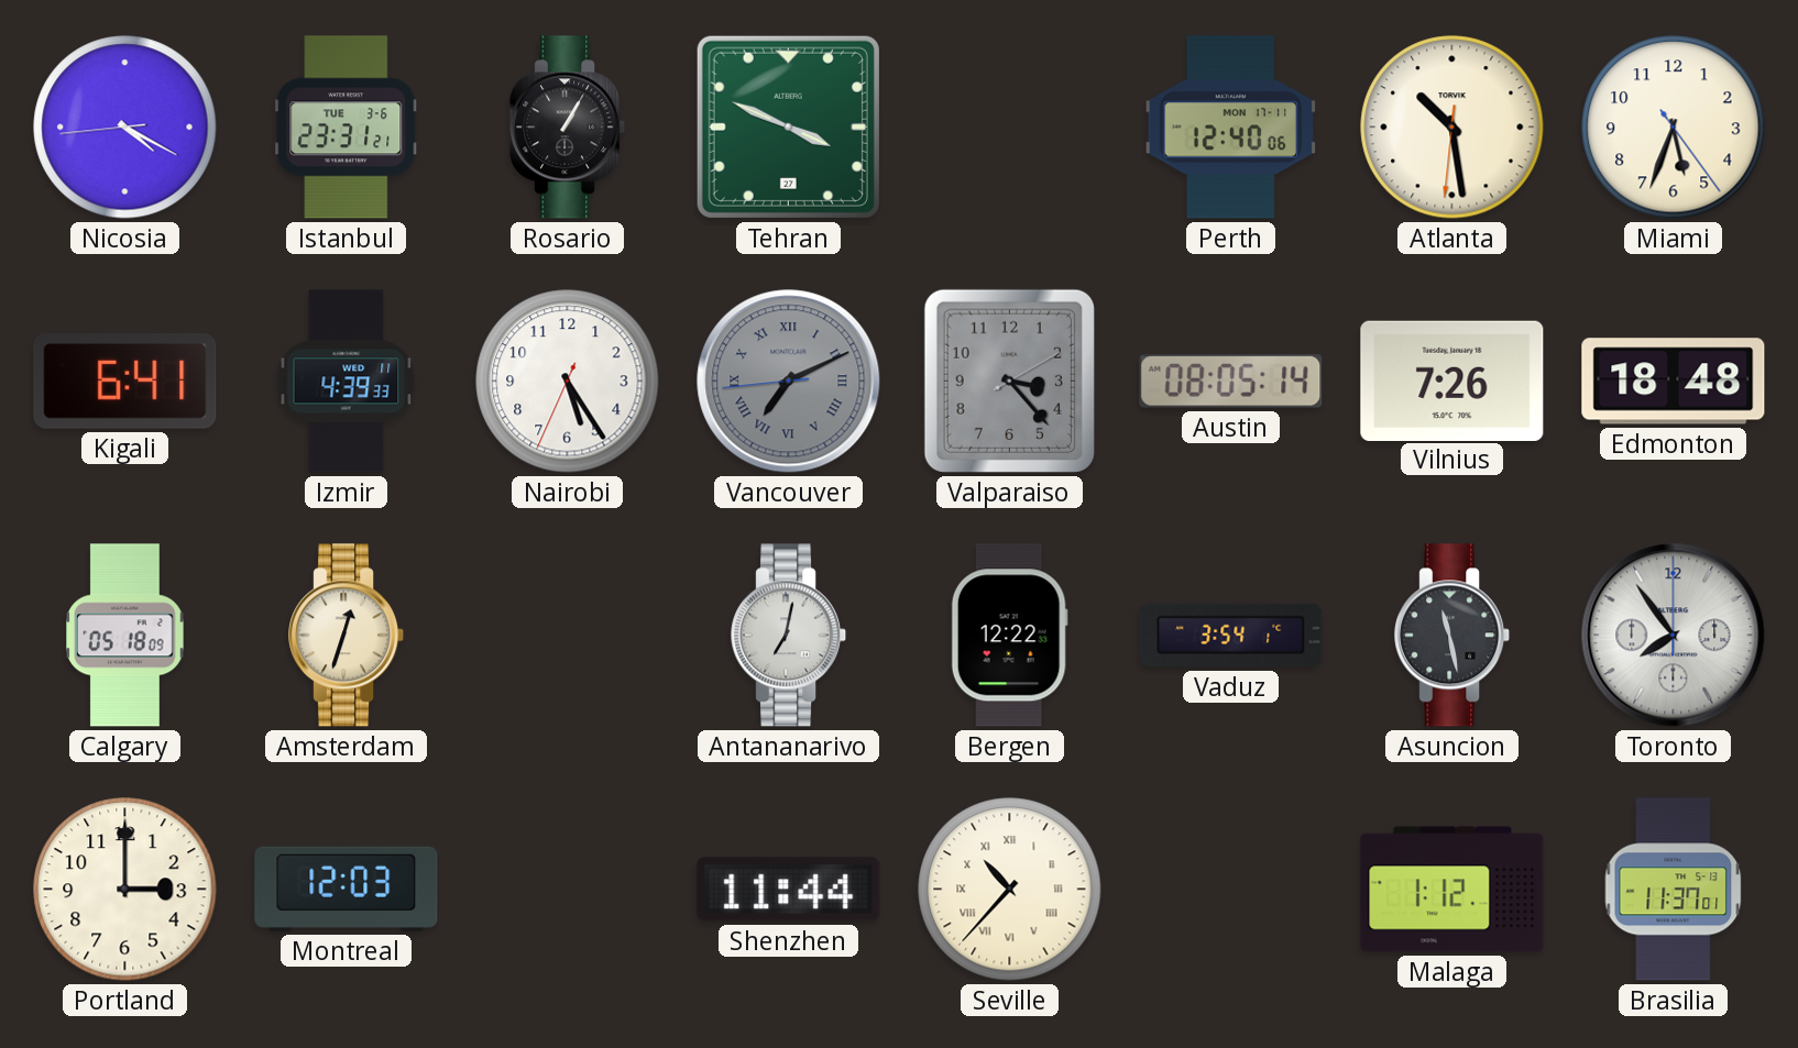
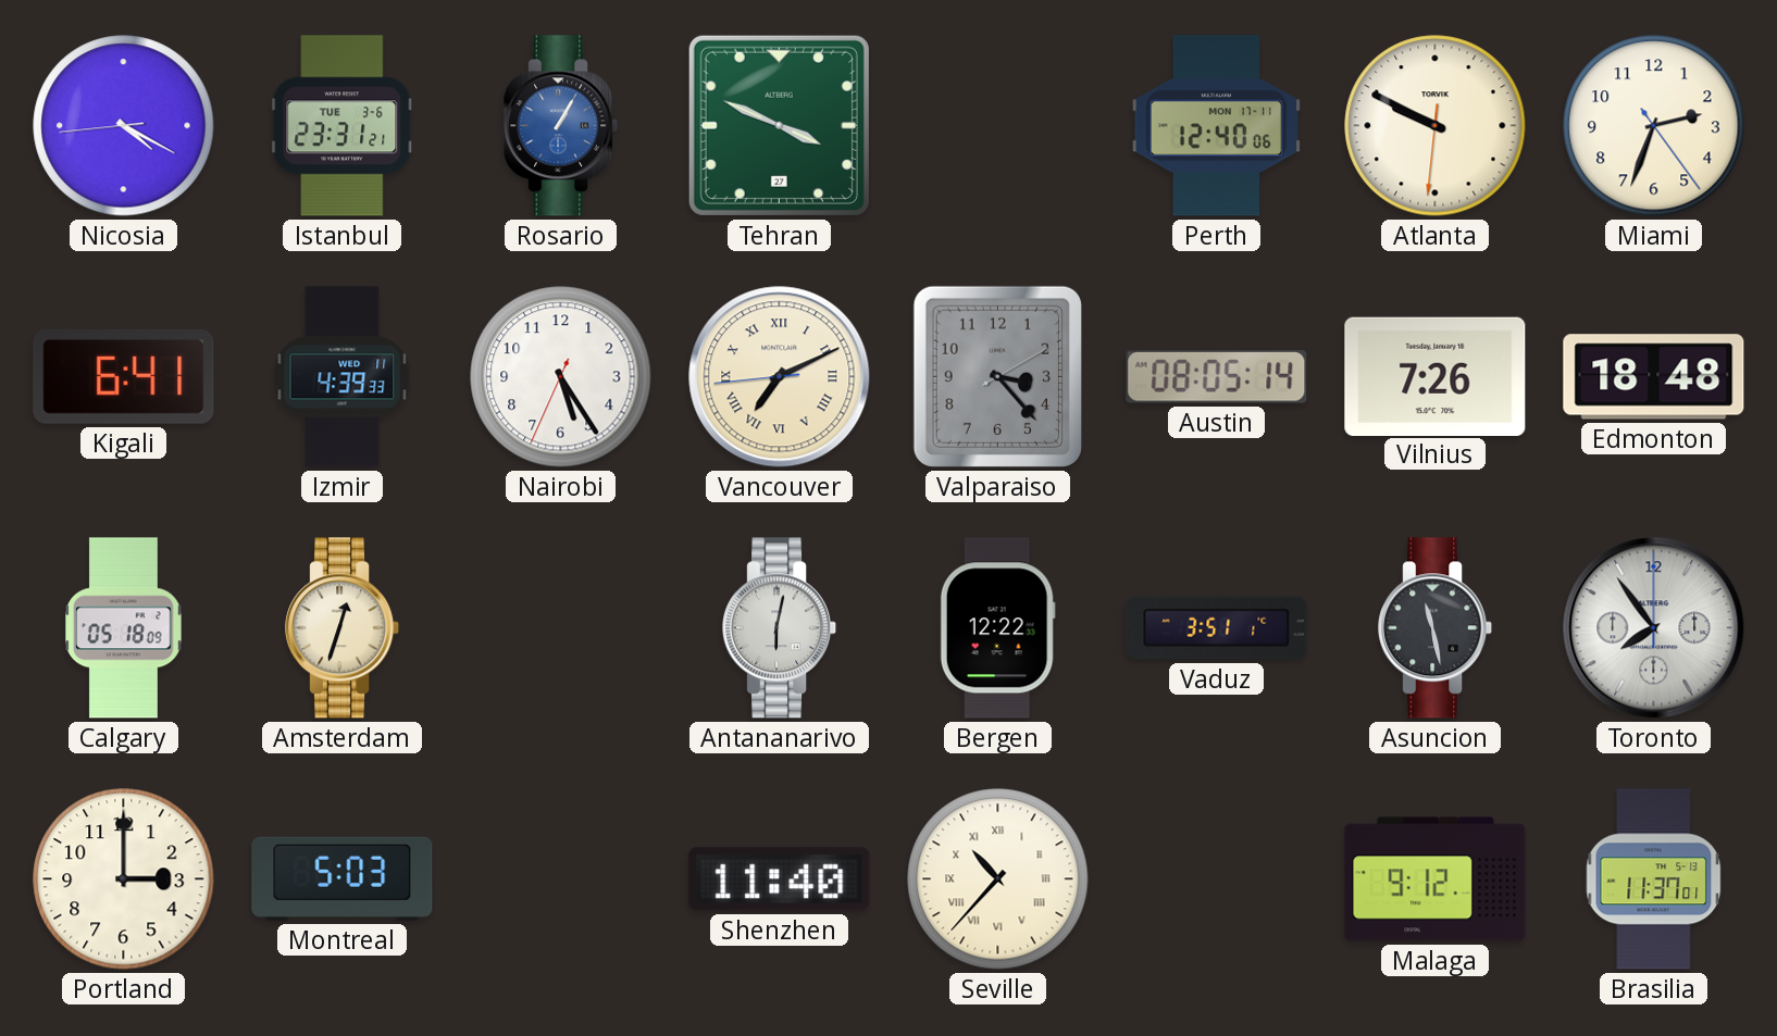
Rosario dial: black -> blue (561, 126)
Atlanta: 10:28 -> 9:49 (1436, 126)
Miami: 5:33 -> 2:33 (1654, 126)
Vancouver dial: grey -> cream (780, 377)
Antananarivo: 7:02 -> 6:02 (780, 628)
Vaduz: 3:54 -> 3:51 (1217, 628)
Montreal: 12:03 -> 5:03 (343, 878)
Shenzhen: 11:44 -> 11:40 (780, 879)
Malaga: 1:12 -> 9:12 (1436, 879)
